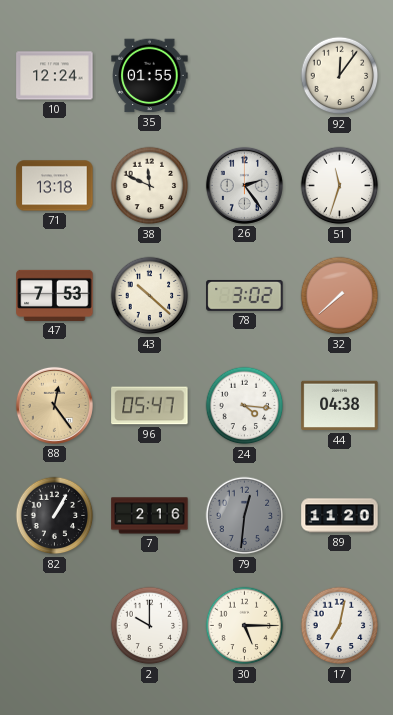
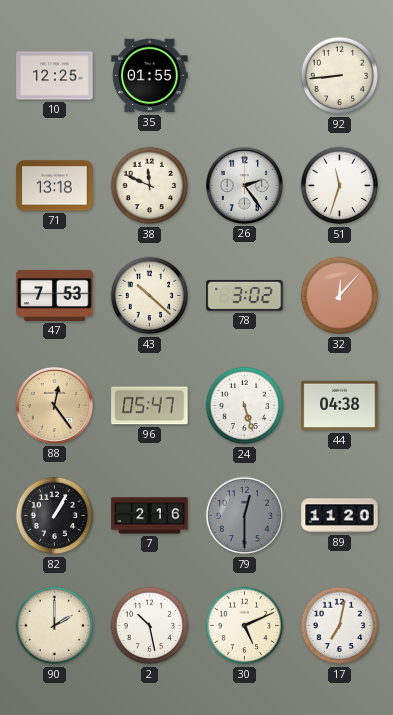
10: 12:24 -> 12:25 (55, 76)
92: 12:06 -> 8:44 (340, 76)
32: 7:38 -> 12:07 (340, 296)
24: 4:16 -> 5:27 (245, 406)
79: 12:31 -> 12:30 (245, 516)
90: none -> 2:00 (55, 626)
2: 10:00 -> 10:28 (150, 626)
30: 5:15 -> 5:11 (245, 626)
